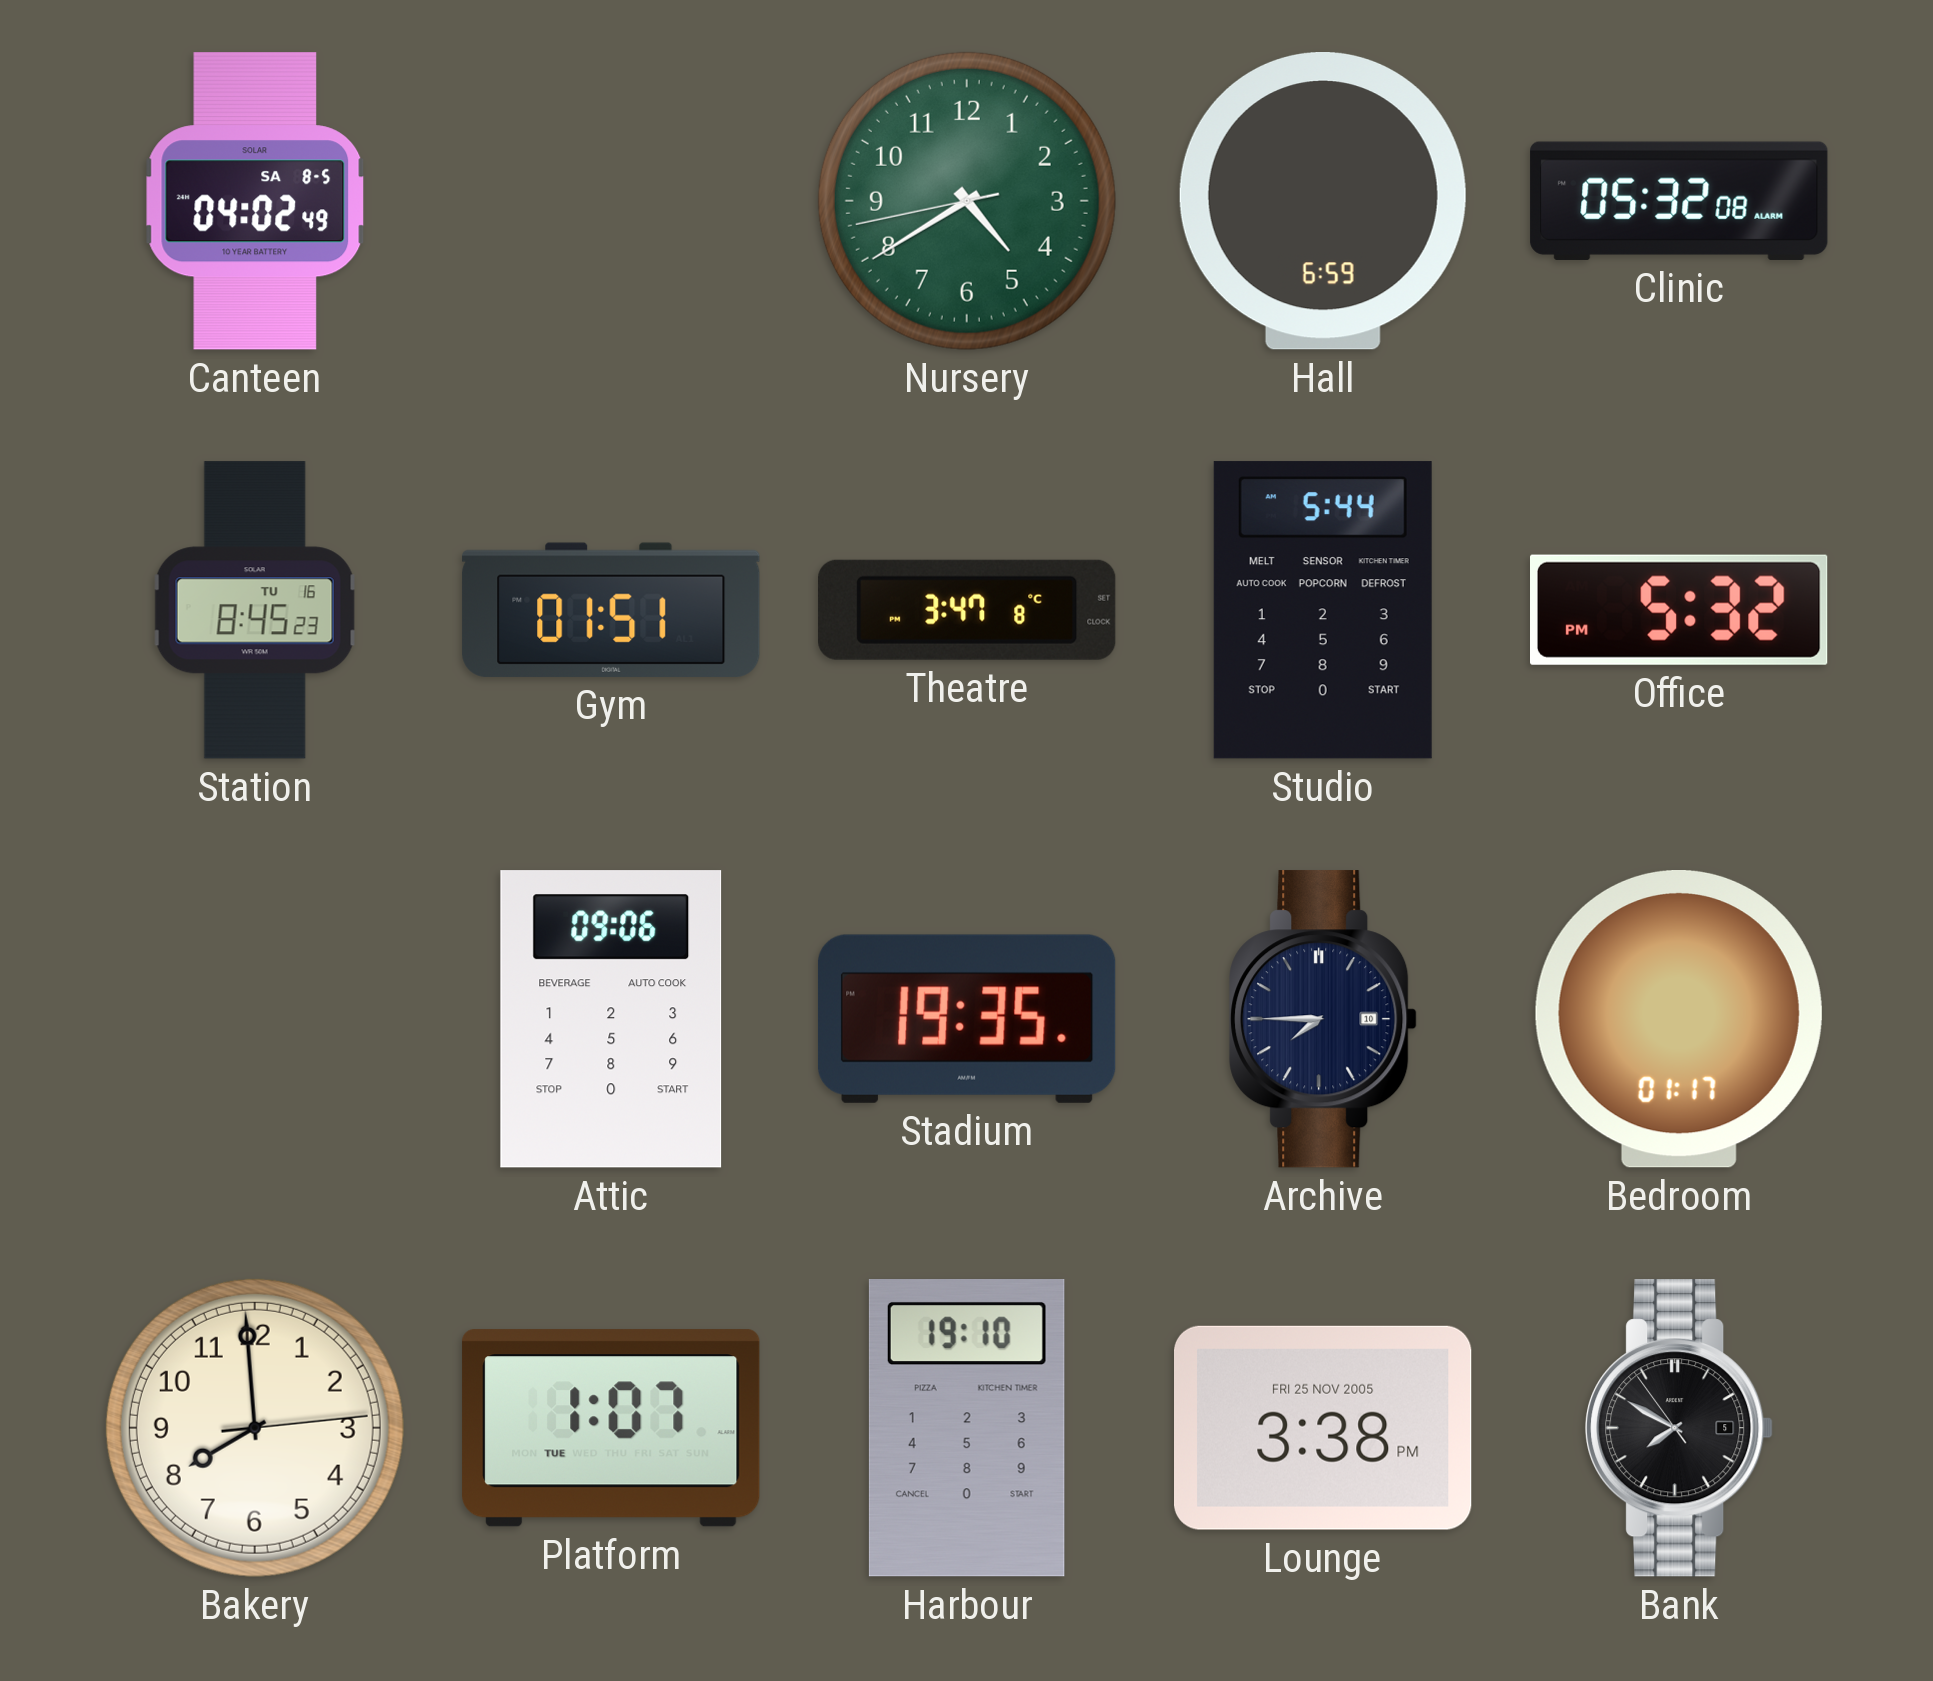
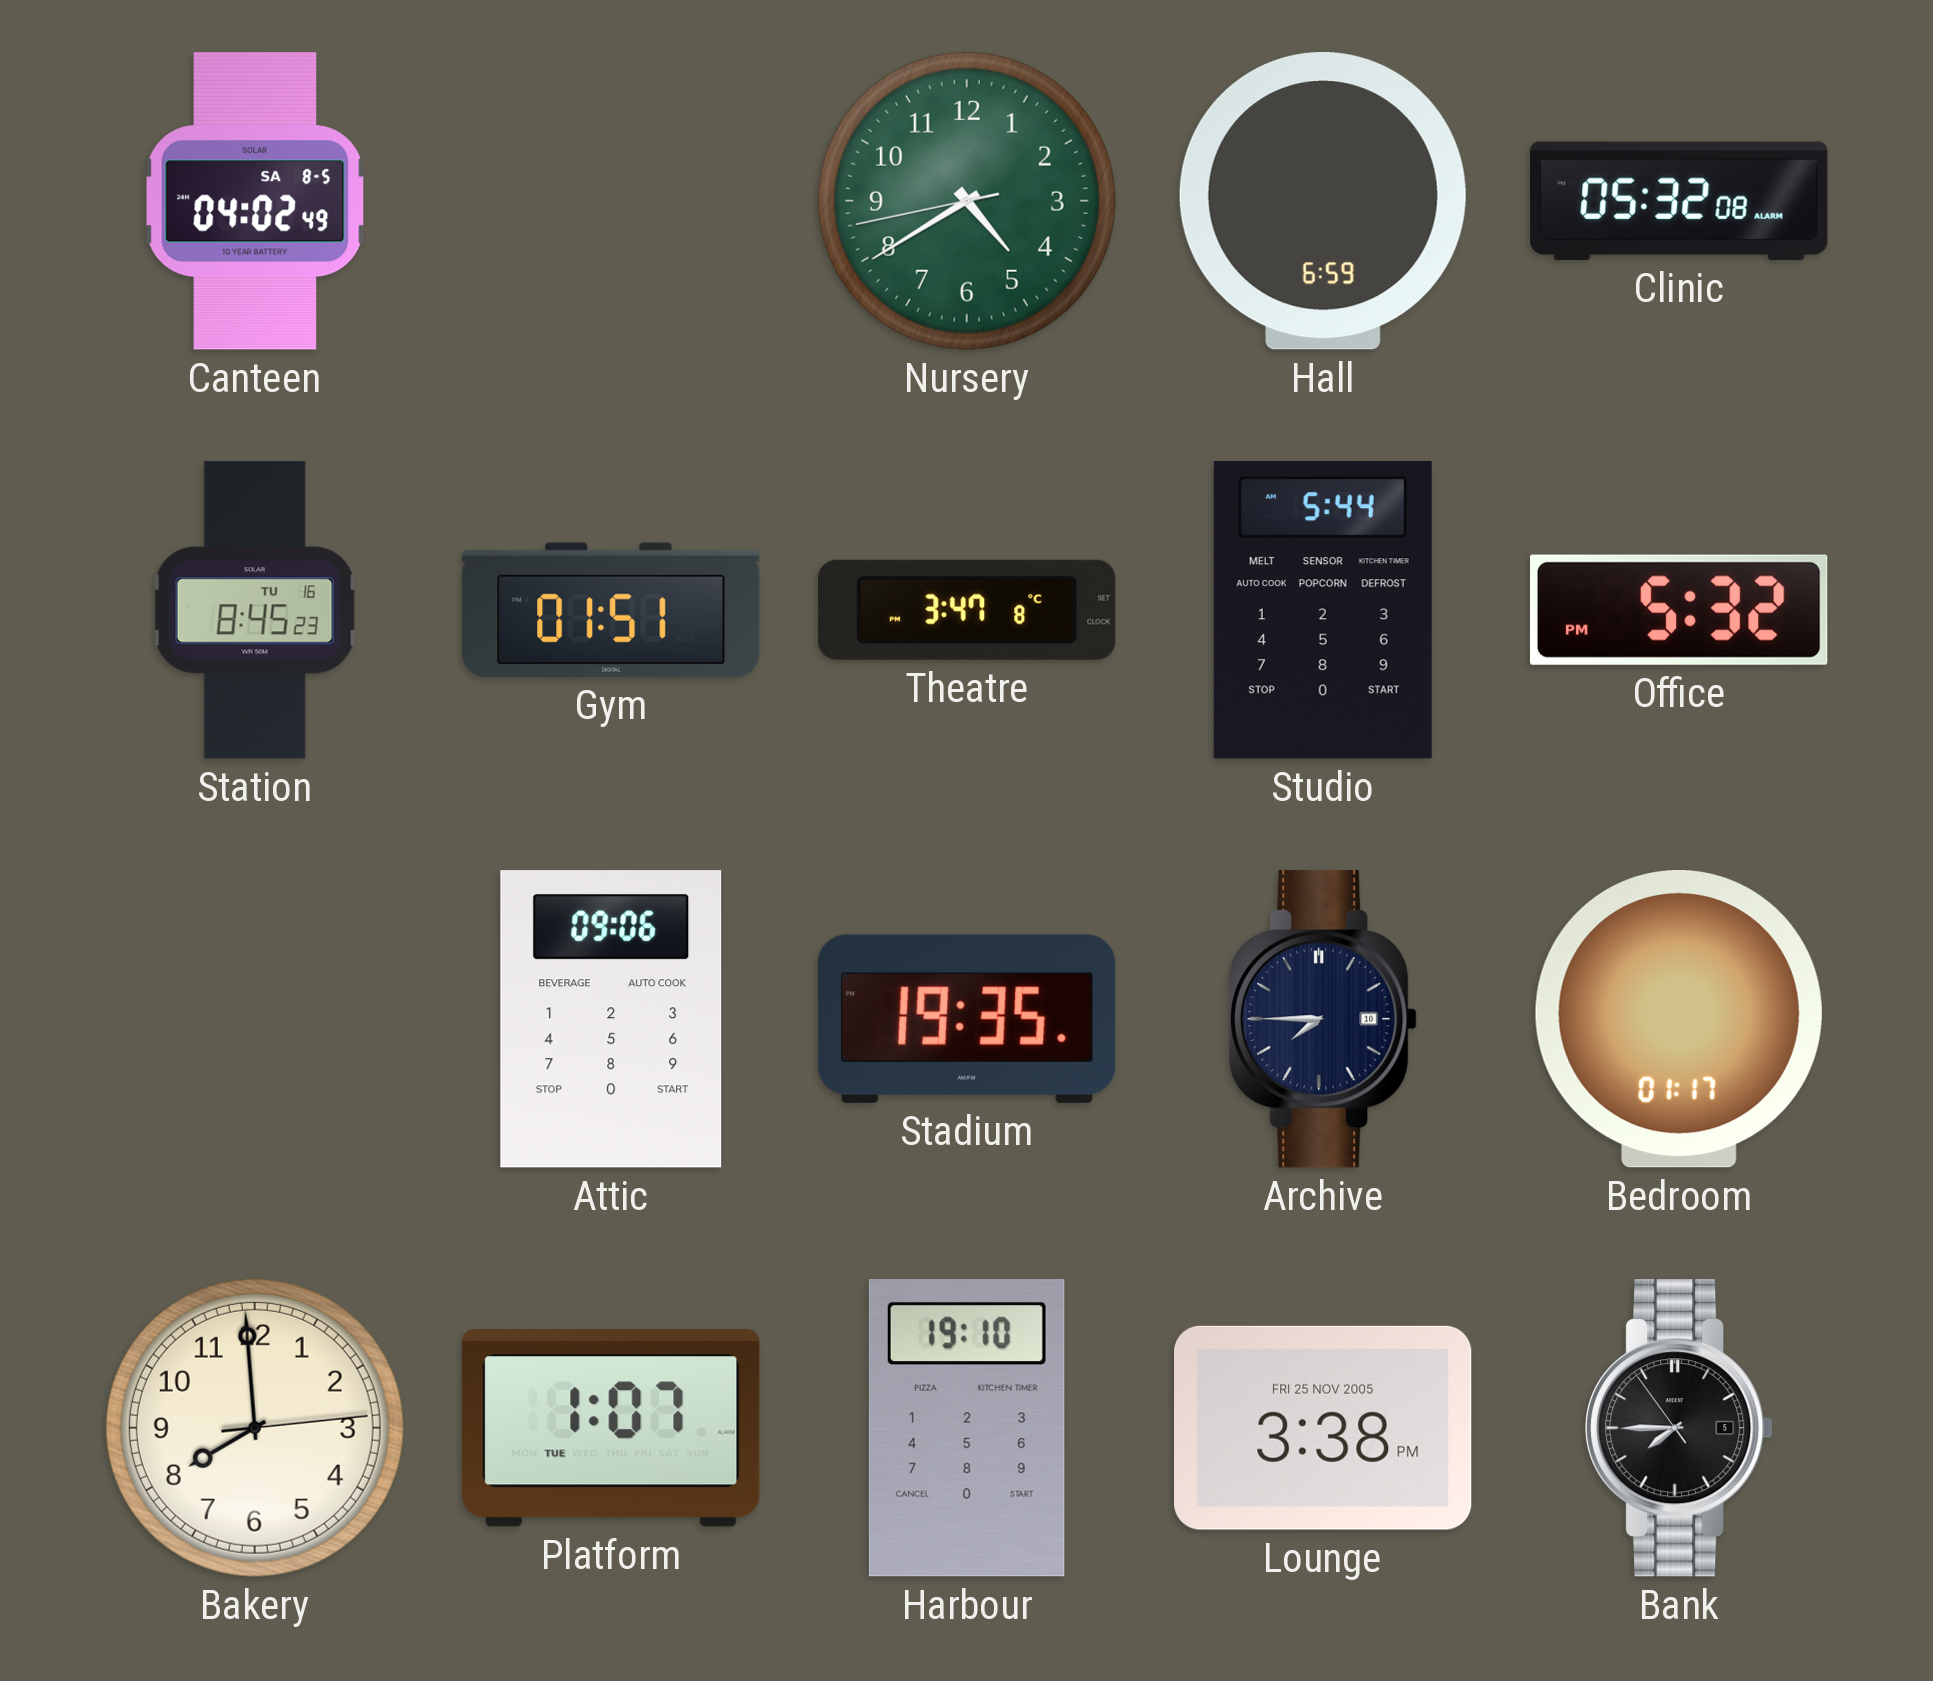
Bank: 7:49 -> 7:44 (1679, 1428)
